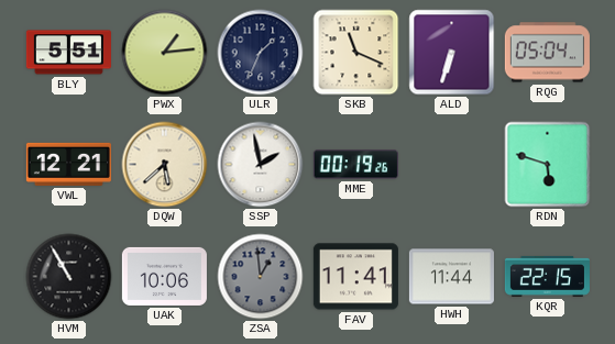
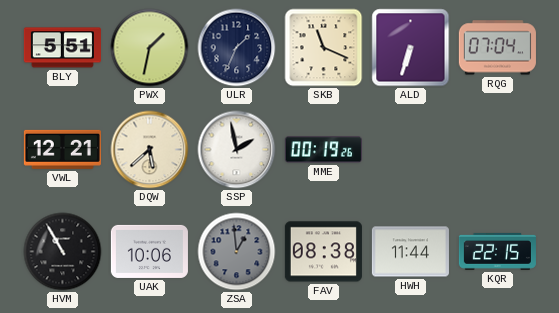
PWX: 1:14 -> 1:32 (150, 48)
RQG: 05:04 -> 07:04 (497, 48)
RDN: 5:48 -> none (548, 165)
FAV: 11:41 -> 08:38 (323, 252)
